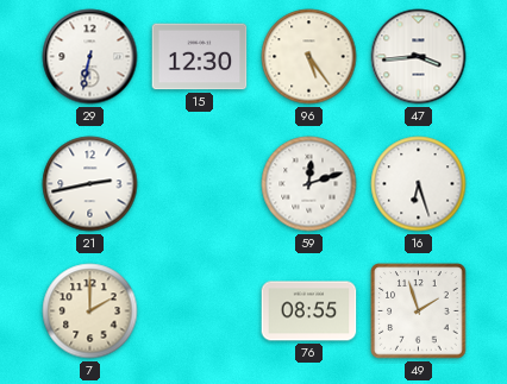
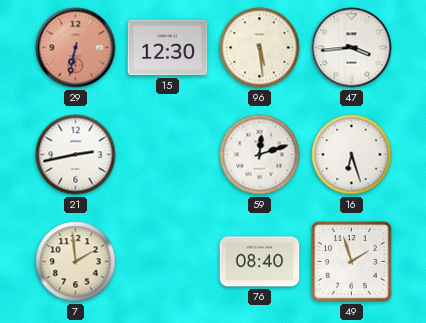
29 dial: white -> salmon (76, 48)
96: 5:24 -> 5:29 (260, 48)
7: 2:00 -> 1:59 (76, 262)
76: 08:55 -> 08:40 (260, 262)
